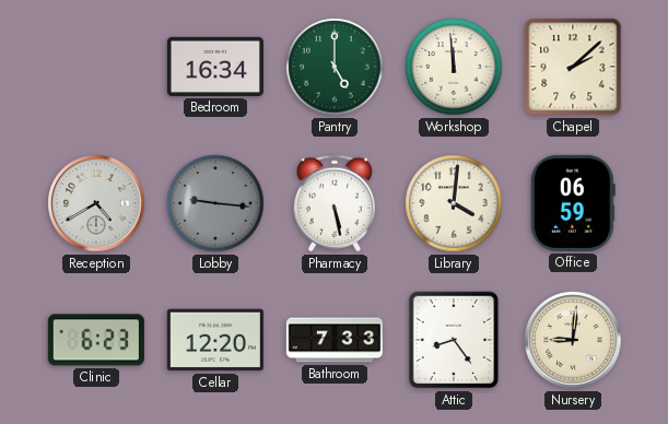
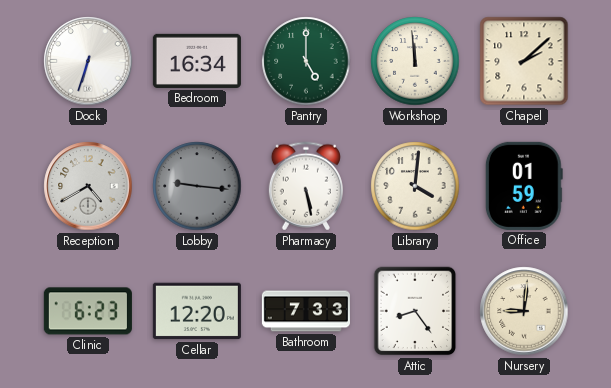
Dock: none -> 6:33 (88, 61)
Office: 06:59 -> 01:59 (524, 186)
